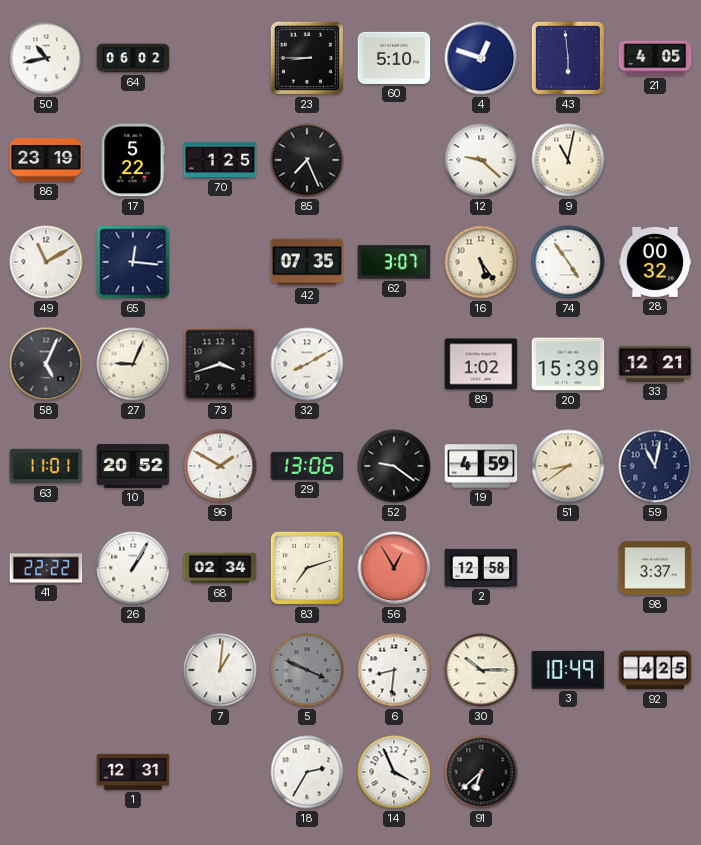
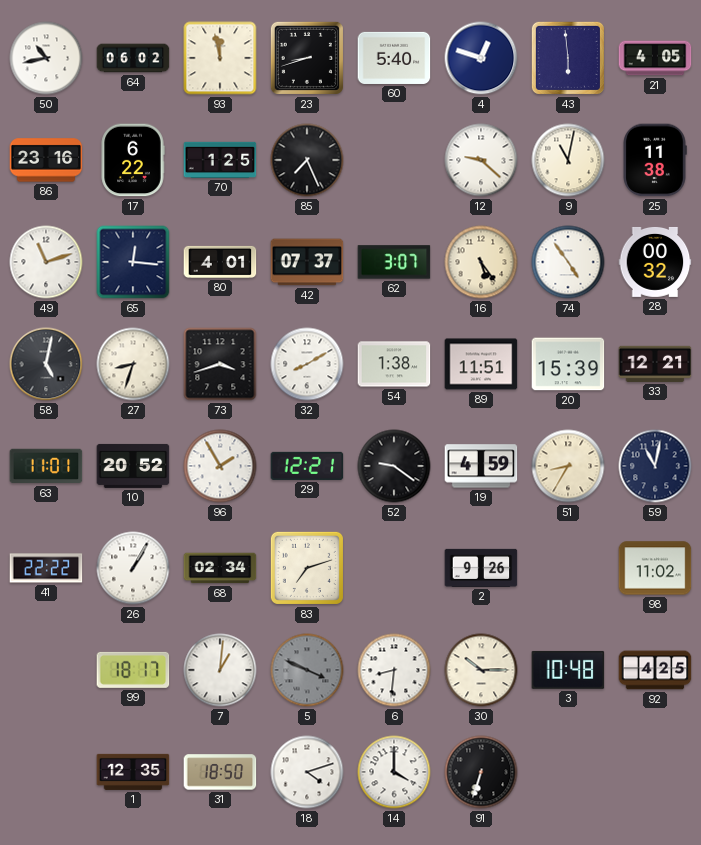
93: none -> 11:58 (220, 58)
23: 8:45 -> 8:42 (307, 58)
60: 5:10 -> 5:40 (394, 58)
86: 23:19 -> 23:16 (46, 160)
17: 5:22 -> 6:22 (133, 160)
25: none -> 11:38 (655, 160)
49: 11:10 -> 11:12 (46, 262)
80: none -> 4:01 (220, 262)
42: 07:35 -> 07:37 (307, 262)
58: 5:04 -> 5:02 (46, 364)
27: 9:04 -> 8:33 (133, 364)
54: none -> 1:38 (394, 364)
89: 1:02 -> 11:51 (481, 364)
96: 1:50 -> 1:55 (220, 466)
29: 13:06 -> 12:21 (307, 466)
51: 8:39 -> 8:35 (568, 466)
56: 12:55 -> none (394, 568)
2: 12:58 -> 9:26 (481, 568)
98: 3:37 -> 11:02 (655, 568)
99: none -> 18:17 (133, 670)
3: 10:49 -> 10:48 (568, 670)
1: 12:31 -> 12:35 (133, 772)
31: none -> 18:50 (220, 772)
18: 2:35 -> 4:12 (307, 772)
14: 3:56 -> 4:00 (394, 772)
91: 6:38 -> 6:33 (481, 772)
